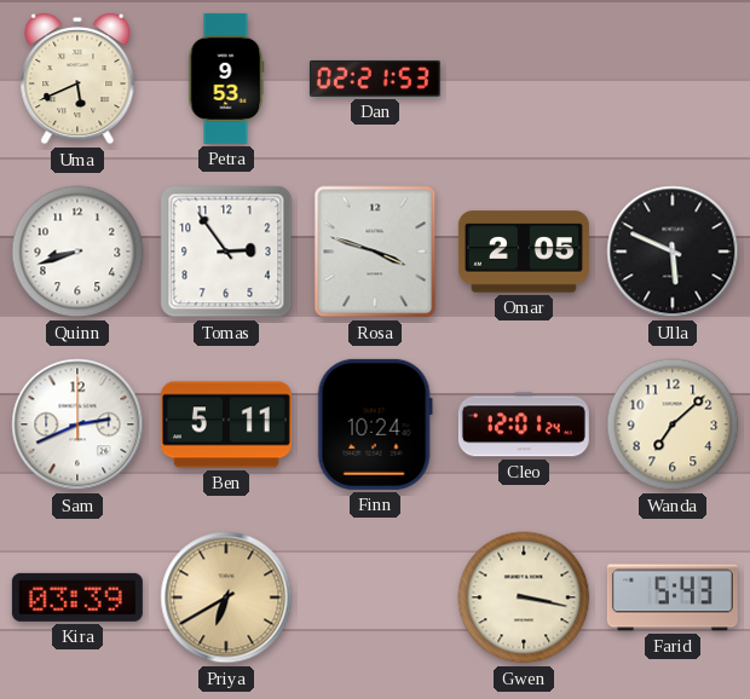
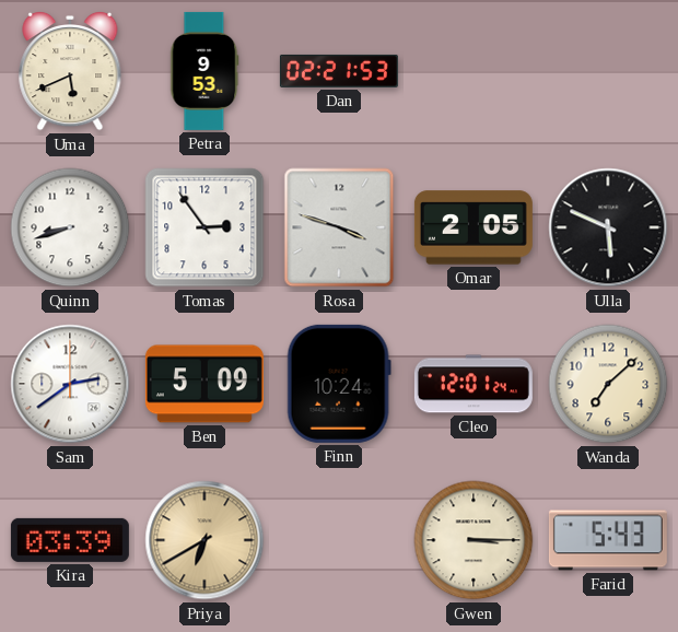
Sam: 2:41 -> 2:39 (70, 384)
Ben: 5:11 -> 5:09 (204, 384)
Gwen: 3:17 -> 3:15 (474, 540)
